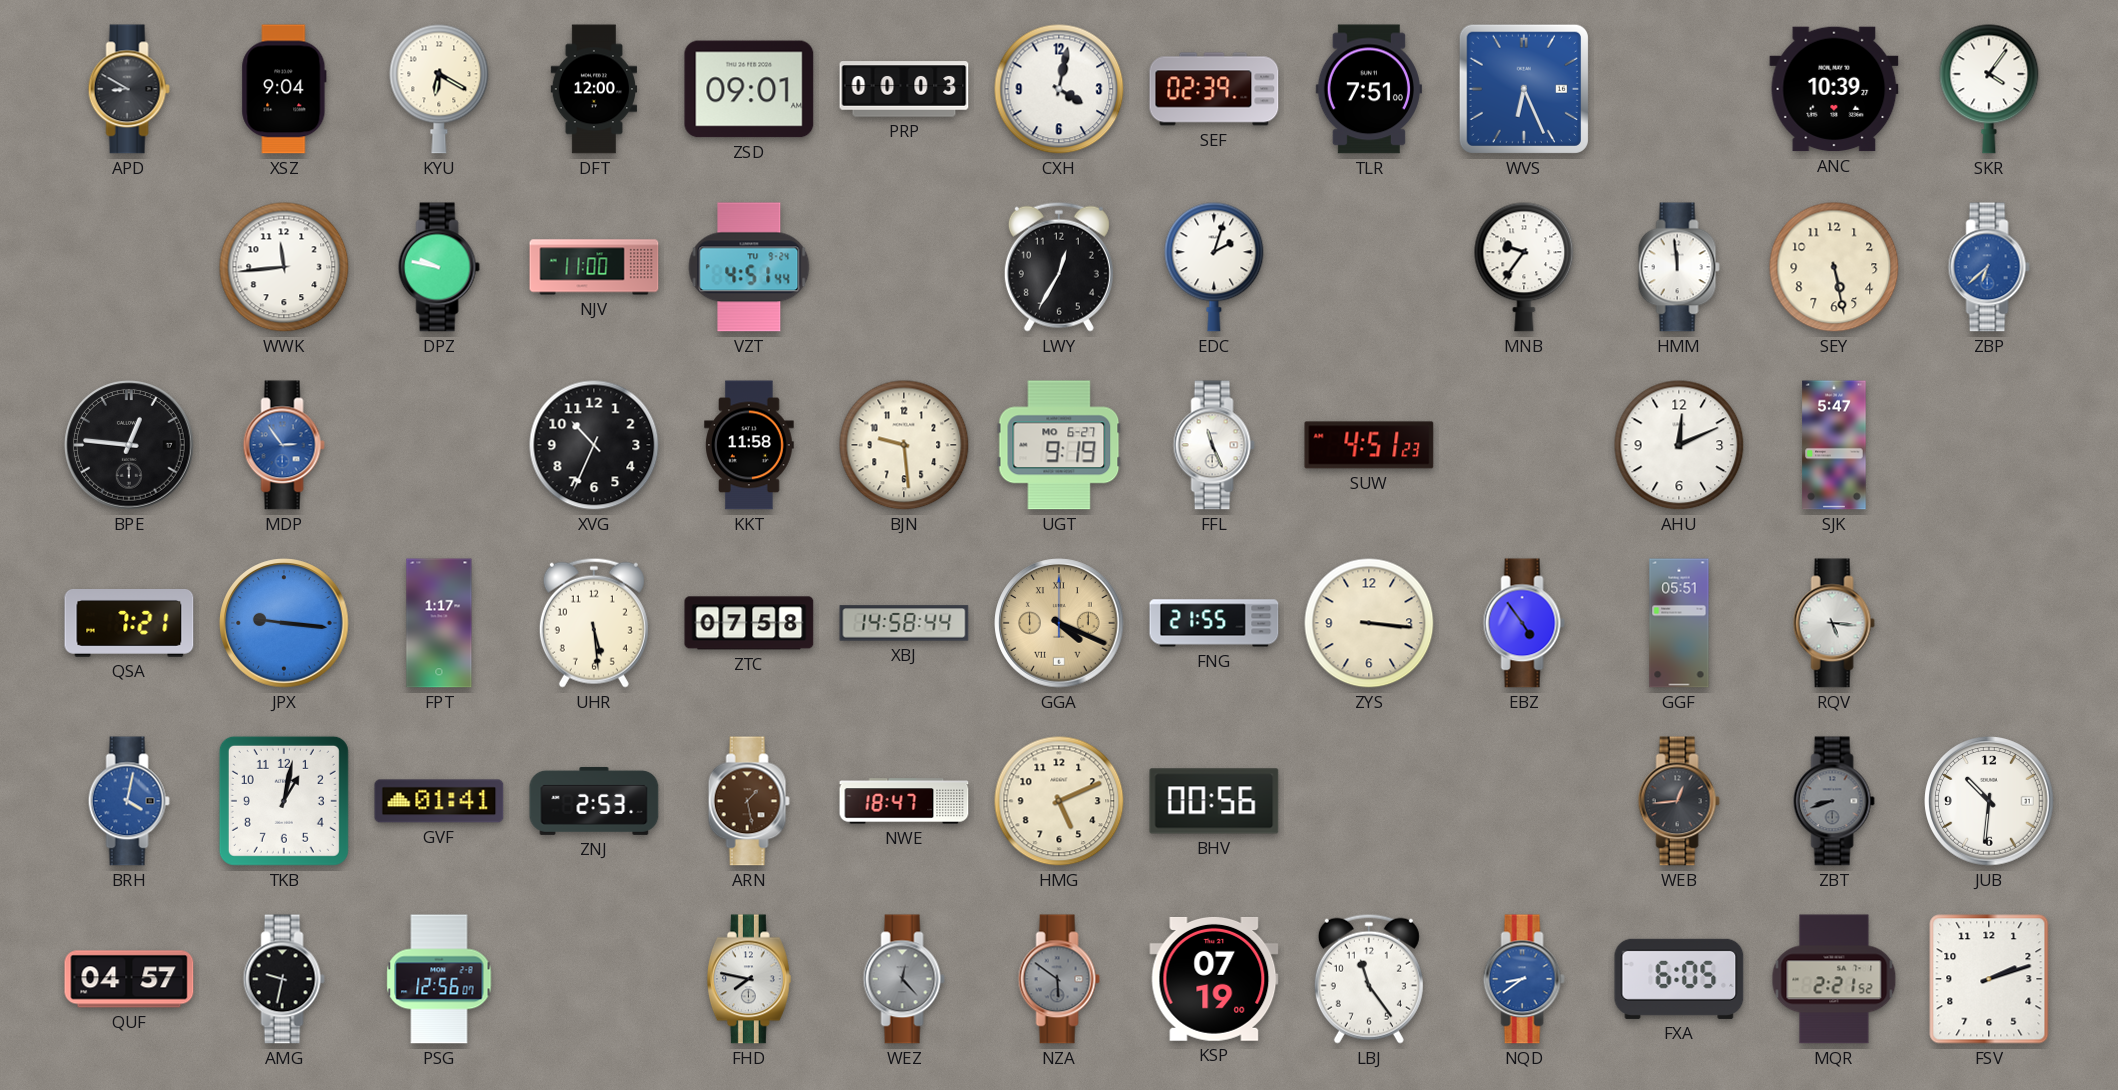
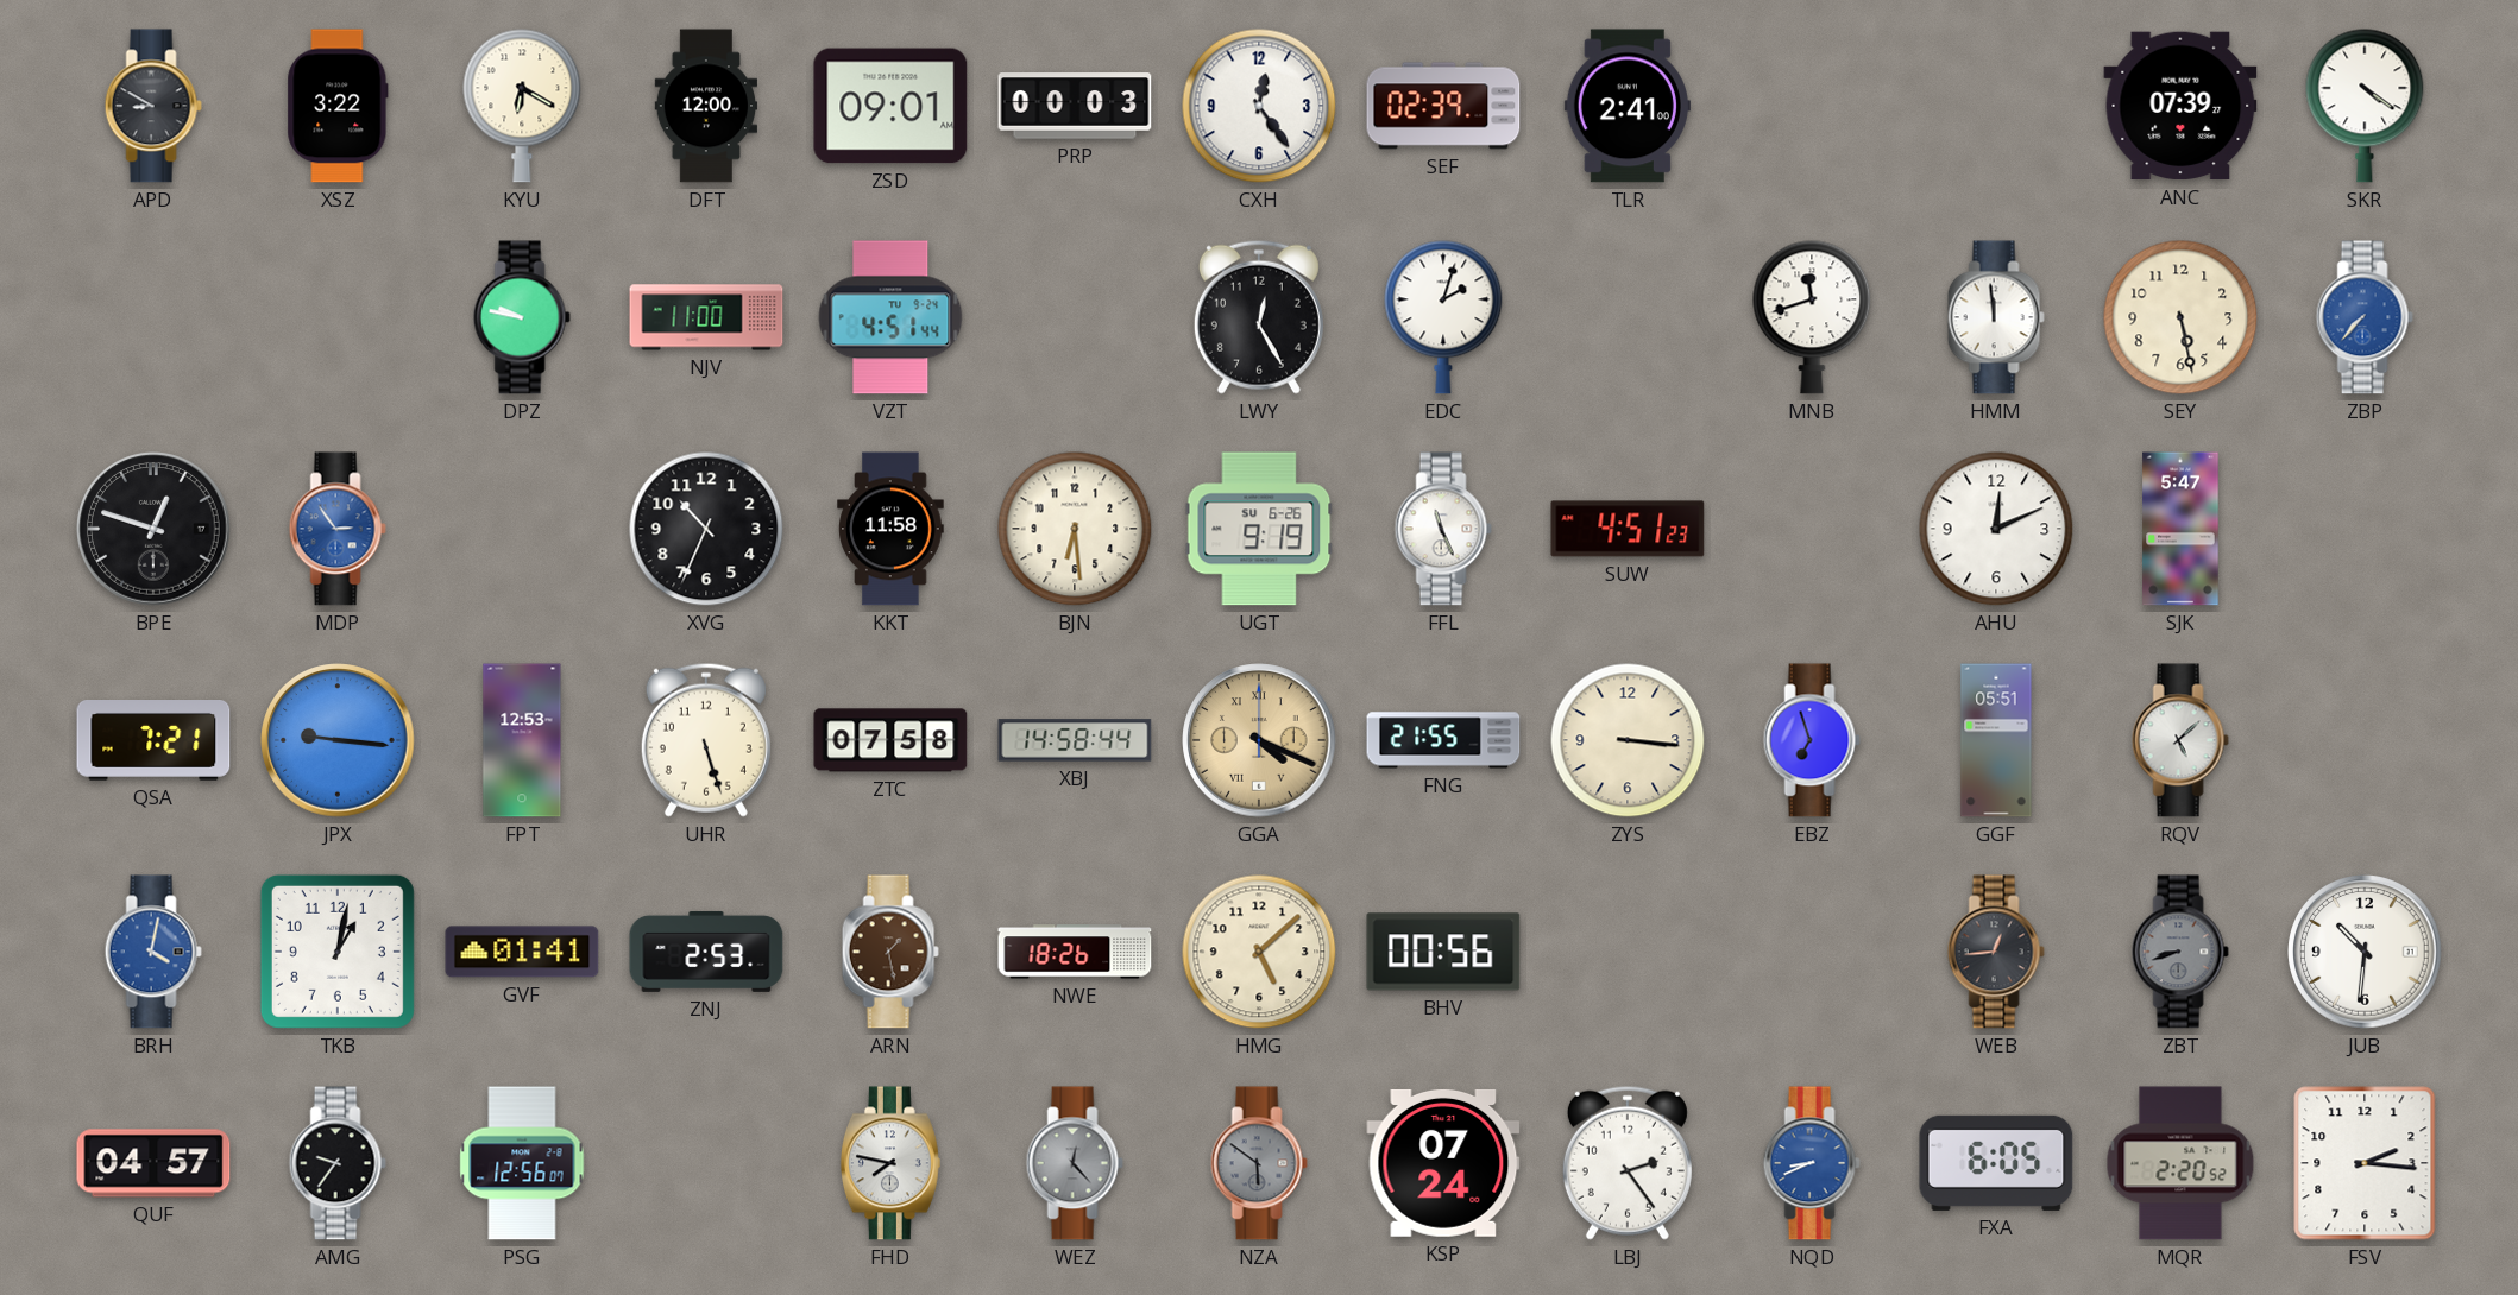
XSZ: 9:04 -> 3:22 (338, 106)
CXH: 4:02 -> 12:24 (1259, 106)
TLR: 7:51 -> 2:41 (1628, 106)
WVS: 6:26 -> none (1524, 89)
ANC: 10:39 -> 07:39 (2180, 106)
SKR: 4:06 -> 4:21 (2365, 106)
WWK: 11:44 -> none (284, 267)
LWY: 12:35 -> 12:25 (1259, 317)
MNB: 9:36 -> 11:42 (1812, 317)
ZBP: 6:38 -> 7:37 (2365, 317)
BPE: 12:46 -> 12:48 (153, 529)
BJN: 9:29 -> 6:29 (1075, 529)
UGT date: MO 6-27 -> SU 6-26 (1259, 529)
FPT: 1:17 -> 12:53 (522, 740)
UHR: 5:29 -> 5:27 (706, 740)
EBZ: 4:54 -> 6:57 (1812, 740)
RQV: 5:16 -> 5:08 (2180, 740)
NWE: 18:47 -> 18:26 (1075, 952)
HMG: 5:11 -> 5:08 (1259, 952)
AMG: 9:32 -> 9:36 (338, 1163)
KSP: 07:19 -> 07:24 (1443, 1163)
LBJ: 11:24 -> 2:24 (1628, 1163)
NQD: 8:39 -> 8:41 (1812, 1163)
MQR: 2:21 -> 2:20 (2180, 1163)
FSV: 2:12 -> 2:16 (2365, 1163)
